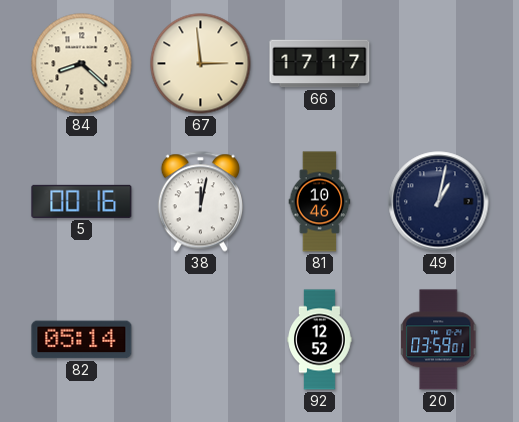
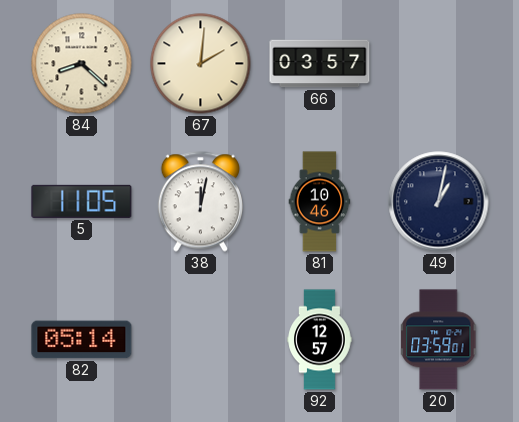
67: 2:59 -> 2:01 (201, 64)
66: 17:17 -> 03:57 (320, 64)
5: 00:16 -> 11:05 (82, 201)
92: 12:52 -> 12:57 (320, 340)
